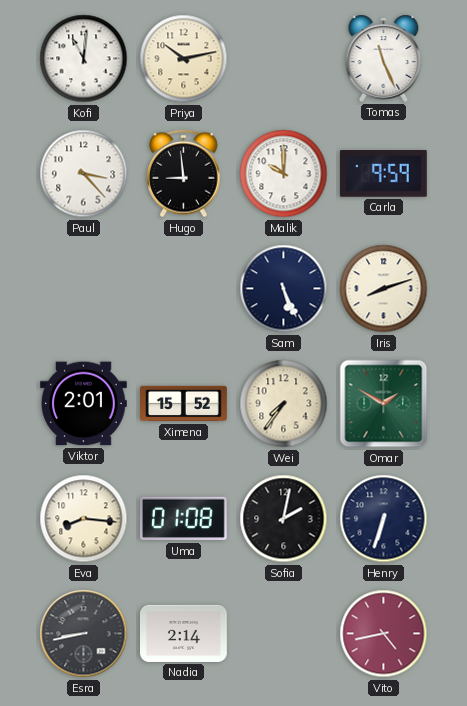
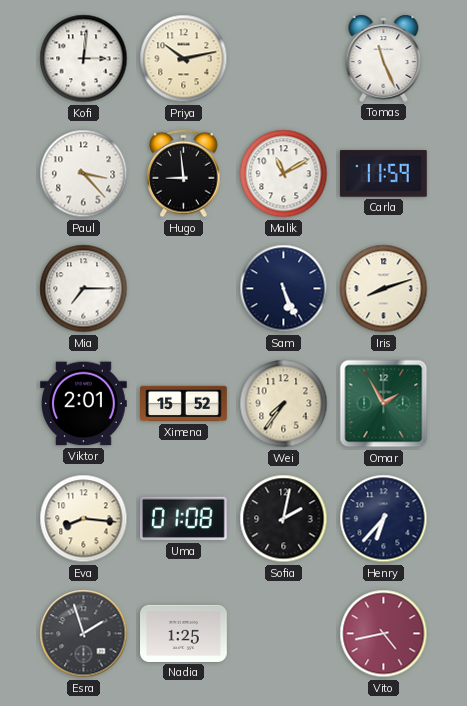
Kofi: 11:01 -> 3:01 (84, 59)
Malik: 10:00 -> 11:10 (284, 174)
Carla: 9:59 -> 11:59 (383, 174)
Mia: none -> 7:15 (84, 289)
Omar: 1:50 -> 1:55 (384, 404)
Henry: 6:33 -> 6:37 (384, 519)
Esra: 8:43 -> 1:57 (84, 634)
Nadia: 2:14 -> 1:25 (184, 633)
